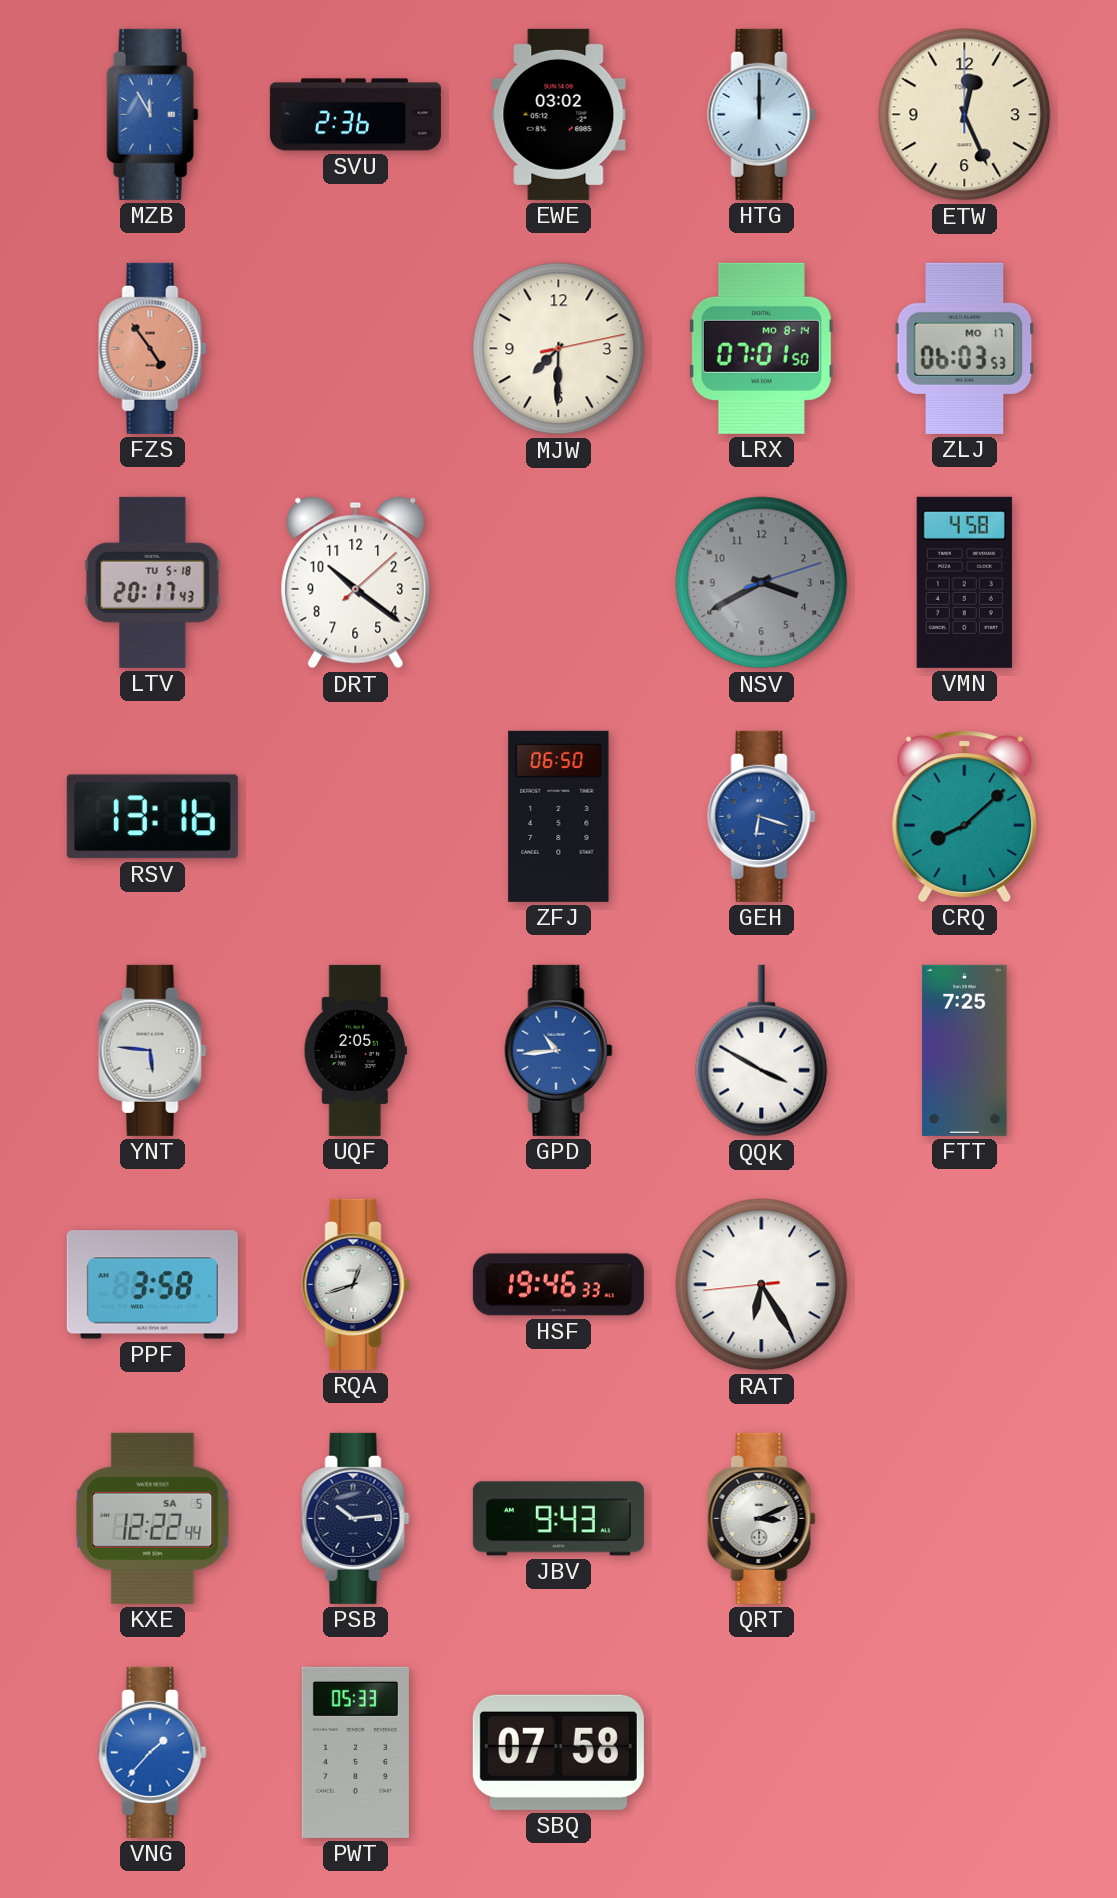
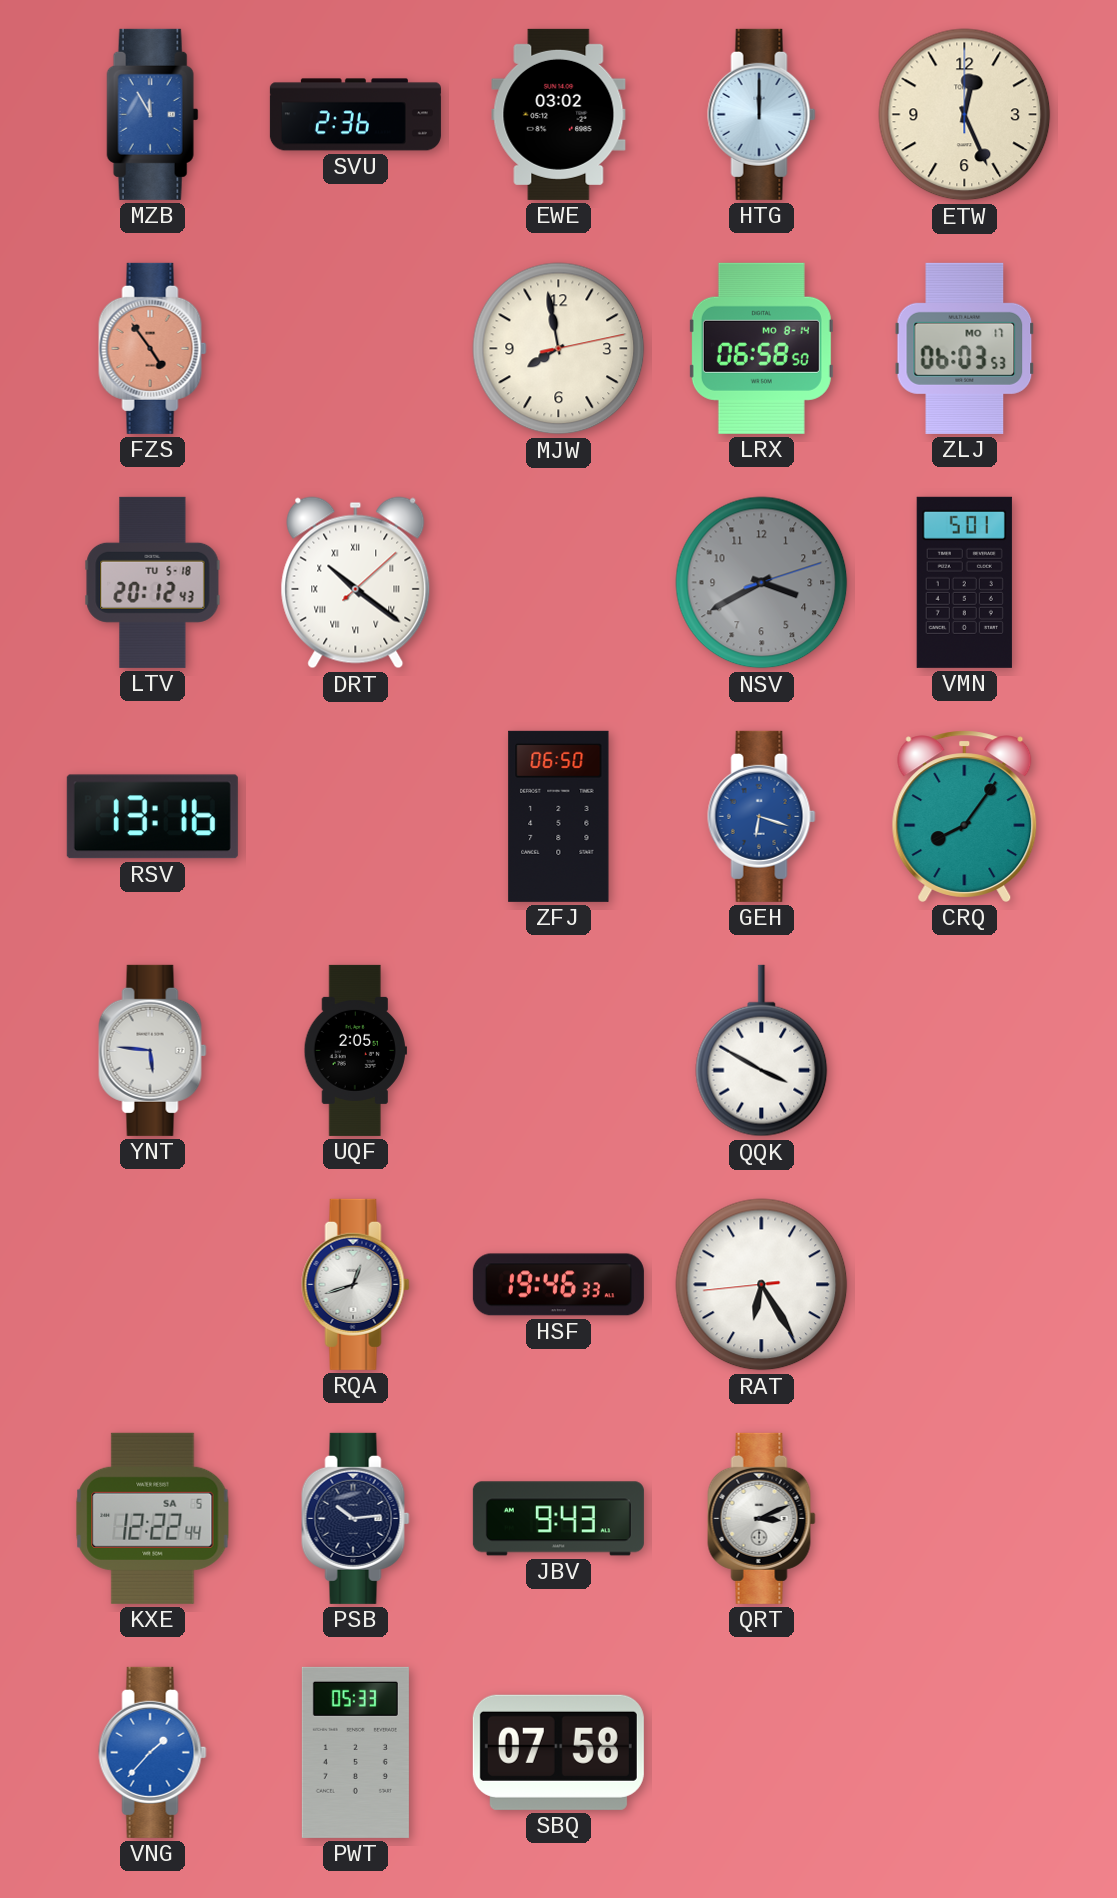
MJW: 7:30 -> 7:58 (559, 349)
LRX: 07:01 -> 06:58 (761, 348)
LTV: 20:17 -> 20:12 (153, 582)
DRT numerals: Arabic -> Roman (356, 583)
VMN: 4:58 -> 5:01 (964, 582)
CRQ: 8:08 -> 8:06 (965, 816)
GPD: 10:44 -> none (559, 1050)
FTT: 7:25 -> none (965, 1050)
PPF: 3:58 -> none (152, 1285)
